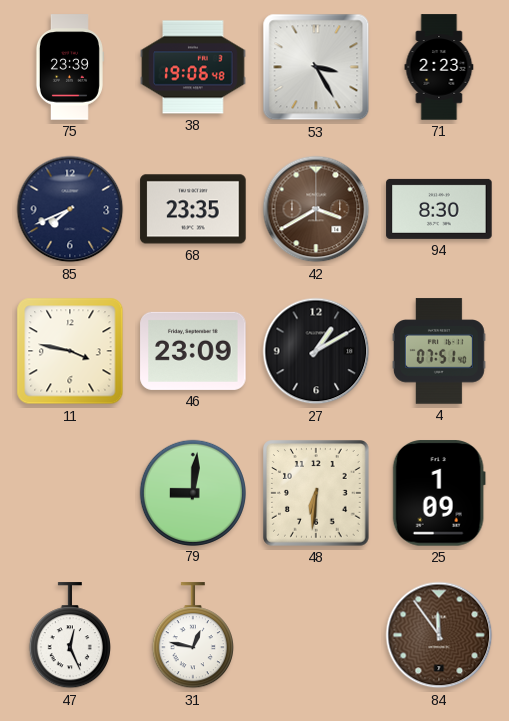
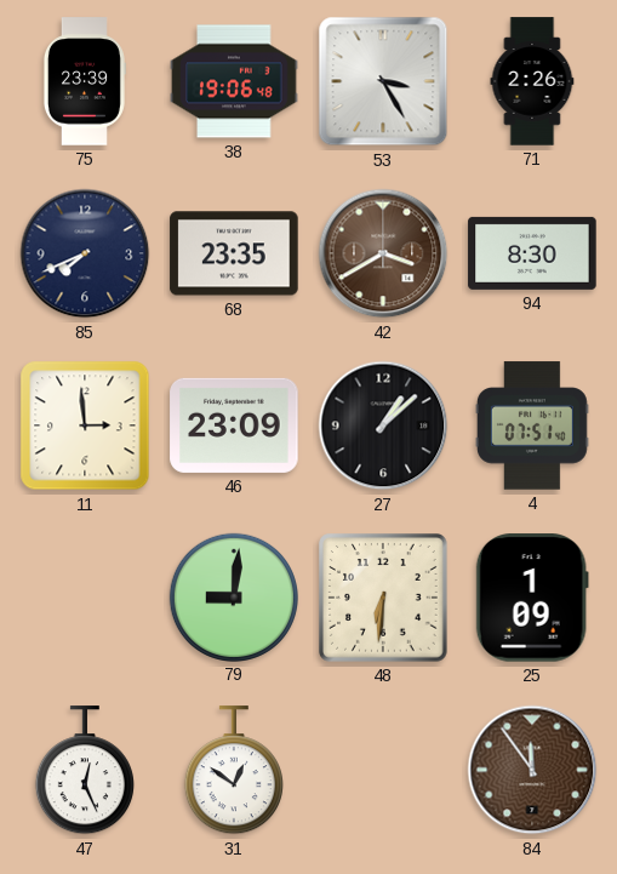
71: 2:23 -> 2:26 (532, 81)
11: 3:47 -> 2:59 (85, 425)
27: 1:10 -> 1:08 (383, 425)
31: 12:47 -> 12:51 (234, 771)
